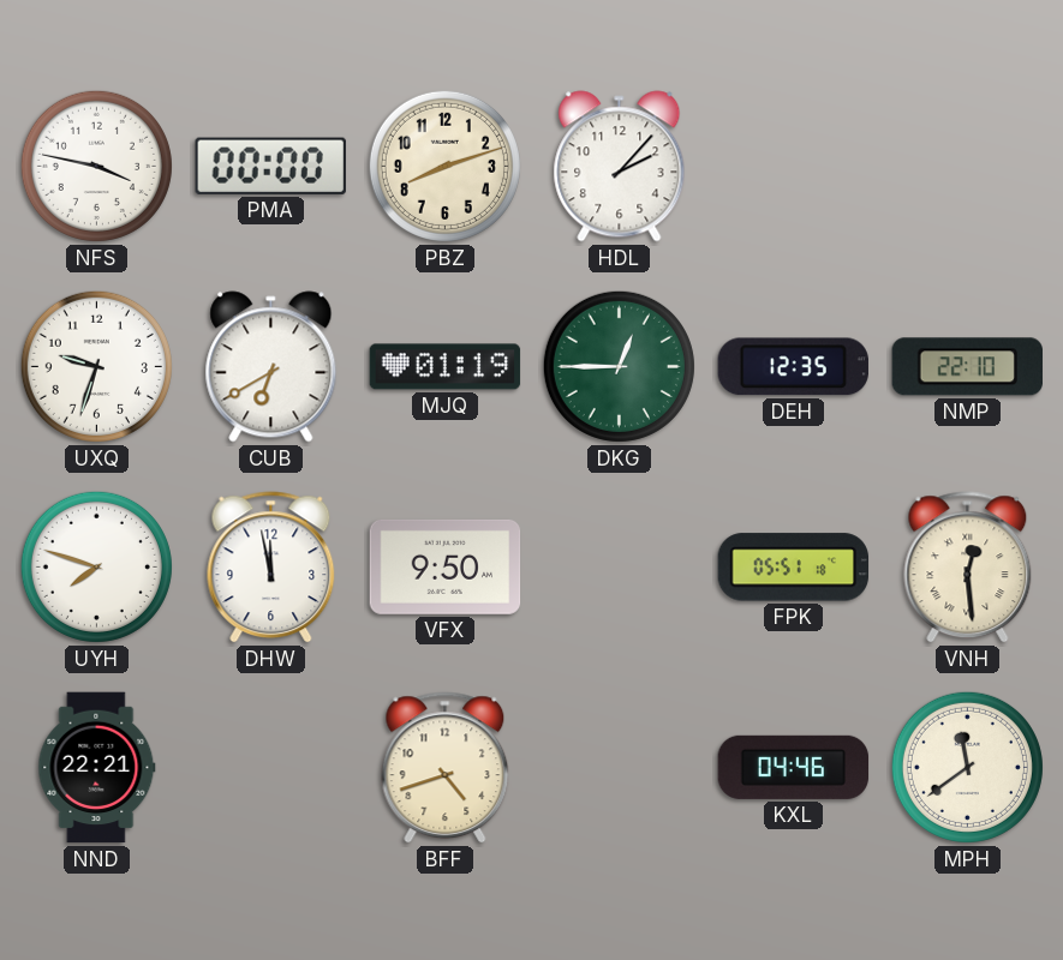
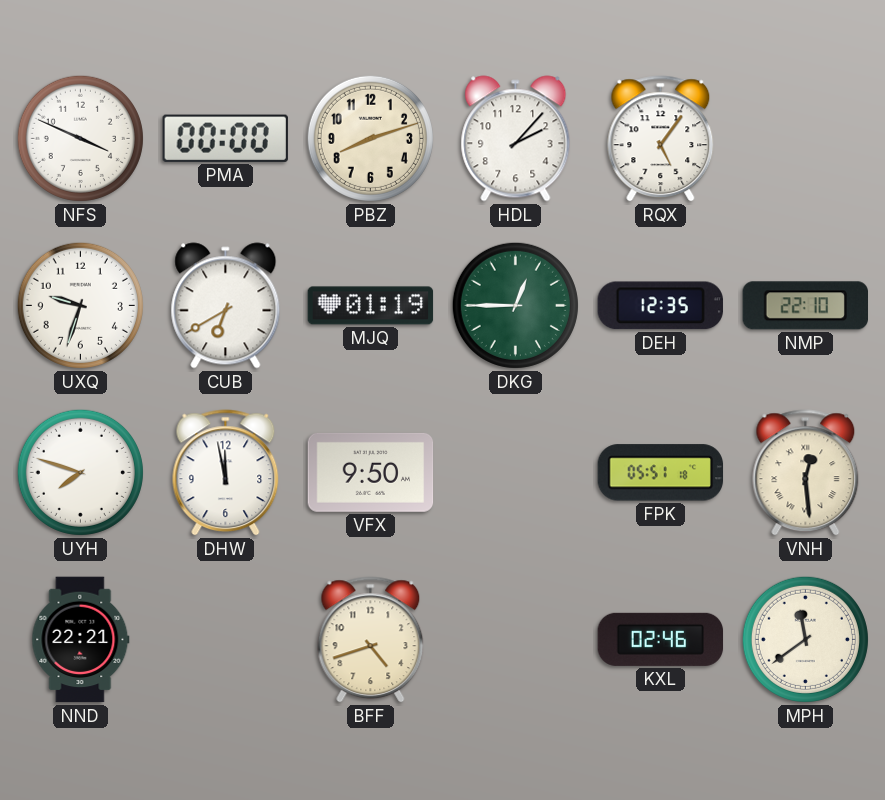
NFS: 3:47 -> 3:49 (80, 138)
RQX: none -> 5:06 (661, 139)
KXL: 04:46 -> 02:46 (661, 639)
